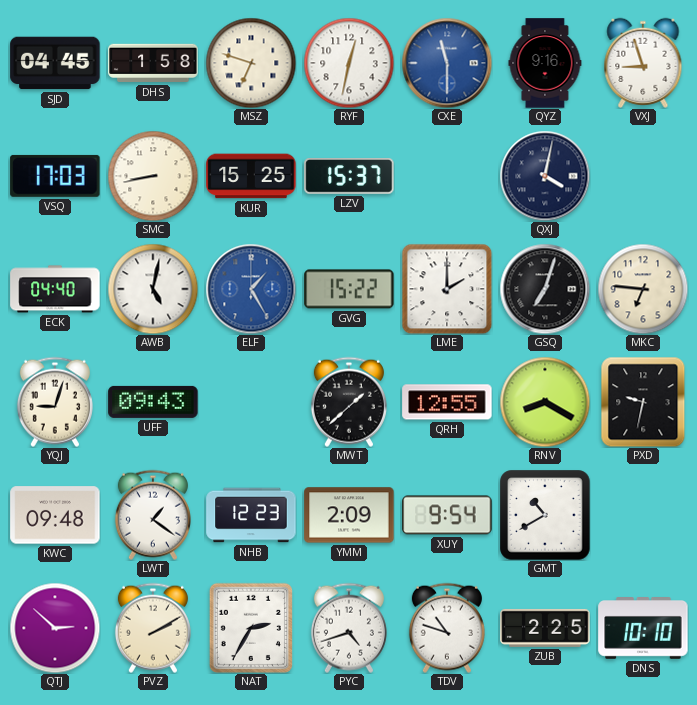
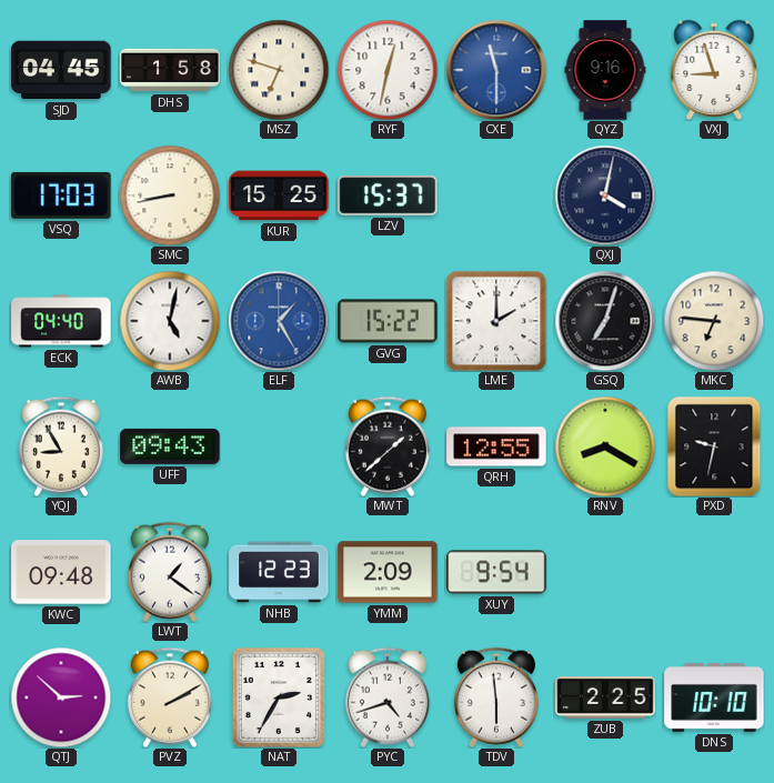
YQJ: 9:03 -> 8:55 (61, 446)
GMT: 10:40 -> none (545, 515)
TDV: 10:48 -> 5:59 (496, 697)
